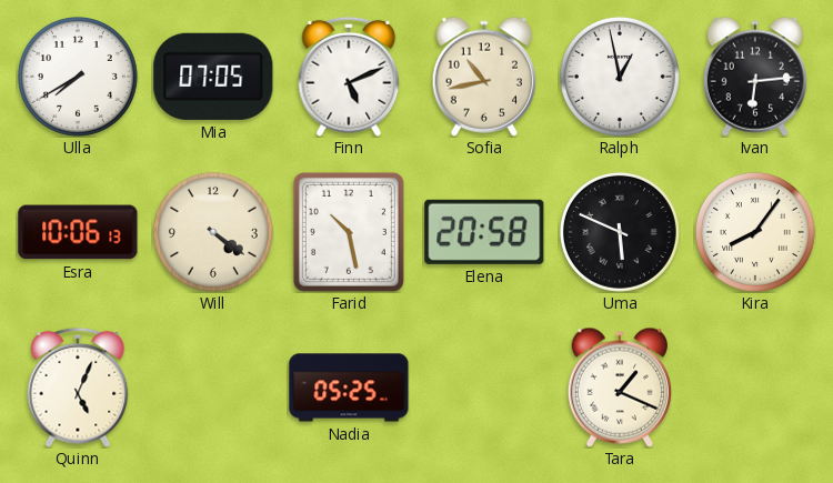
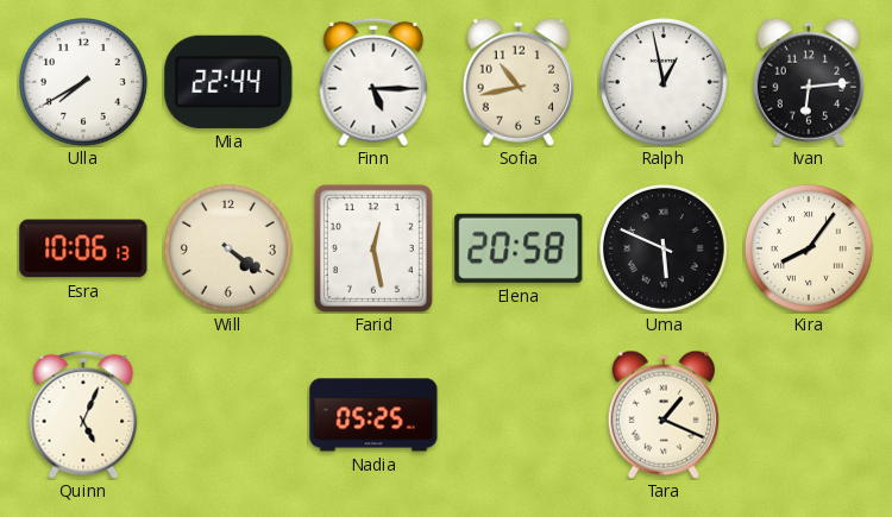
Mia: 07:05 -> 22:44 (228, 82)
Finn: 5:11 -> 5:15 (373, 82)
Farid: 10:28 -> 12:28 (373, 248)
